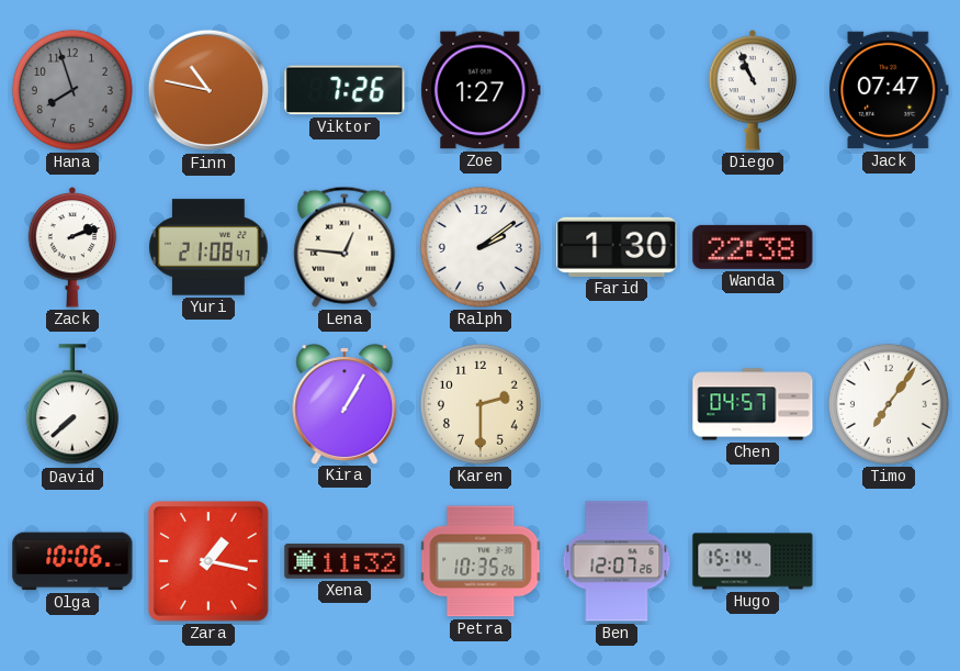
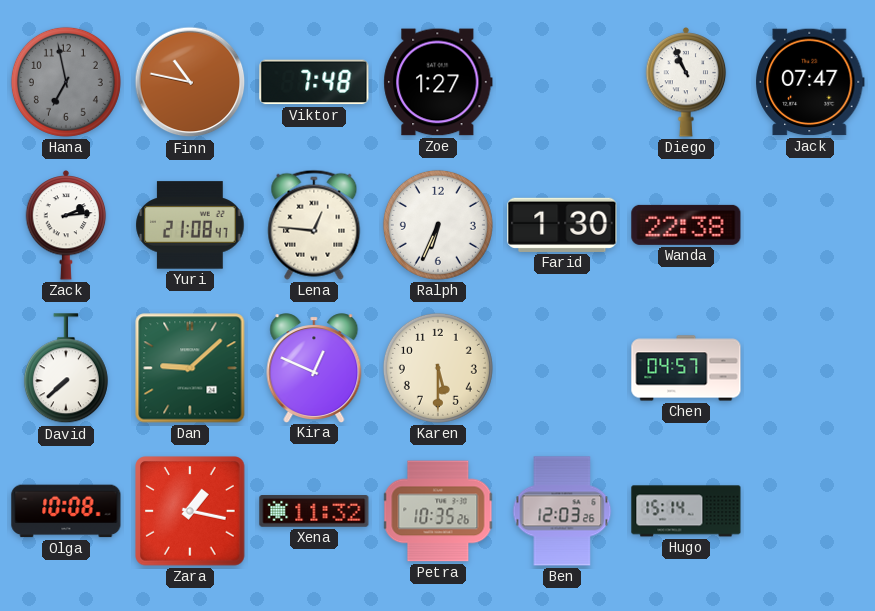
Hana: 7:57 -> 6:58 (66, 82)
Viktor: 7:26 -> 7:48 (314, 82)
Zack: 2:12 -> 2:14 (66, 226)
Ralph: 2:09 -> 6:34 (438, 225)
Dan: none -> 9:08 (190, 368)
Kira: 1:05 -> 12:49 (314, 368)
Karen: 2:30 -> 5:30 (438, 368)
Timo: 7:06 -> none (889, 404)
Olga: 10:06 -> 10:08 (66, 511)
Ben: 12:07 -> 12:03 (562, 511)
